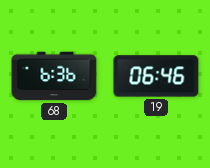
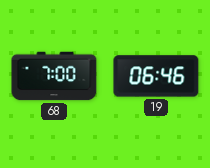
68: 6:36 -> 7:00 (54, 76)
